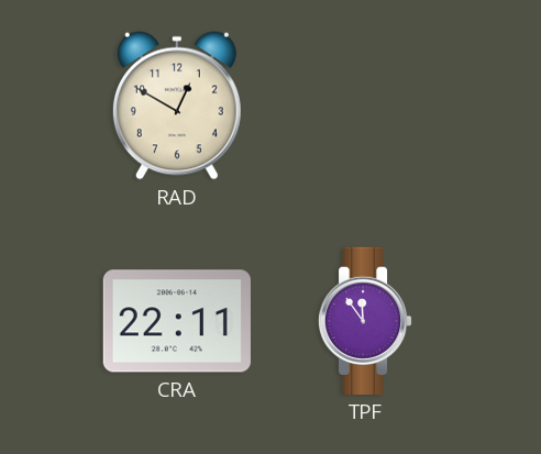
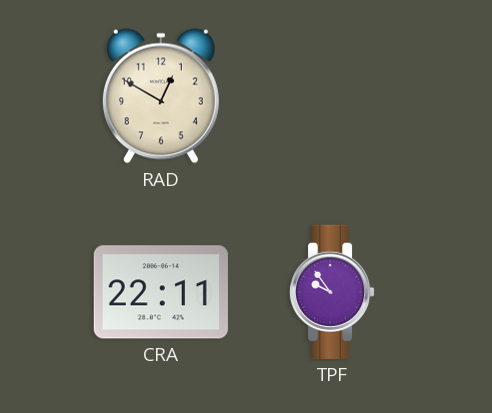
TPF: 11:54 -> 9:54 (332, 292)
